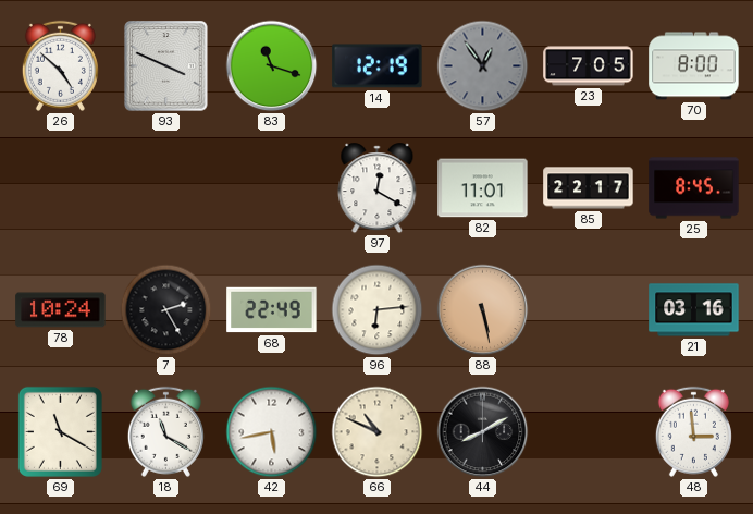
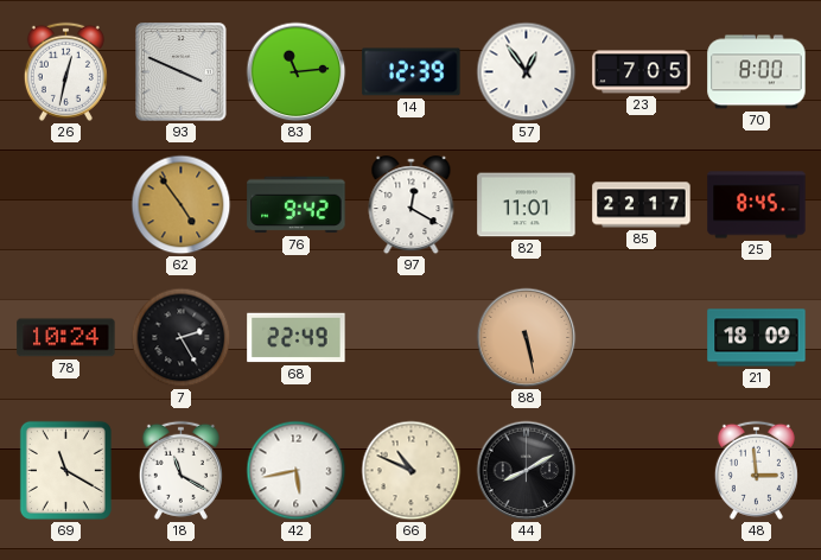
26: 4:52 -> 12:32 (65, 71)
83: 11:18 -> 11:14 (297, 72)
14: 12:19 -> 12:39 (412, 72)
57 dial: grey -> white (527, 72)
62: none -> 4:54 (182, 205)
76: none -> 9:42 (297, 205)
96: 6:14 -> none (378, 310)
21: 03:16 -> 18:09 (757, 338)
